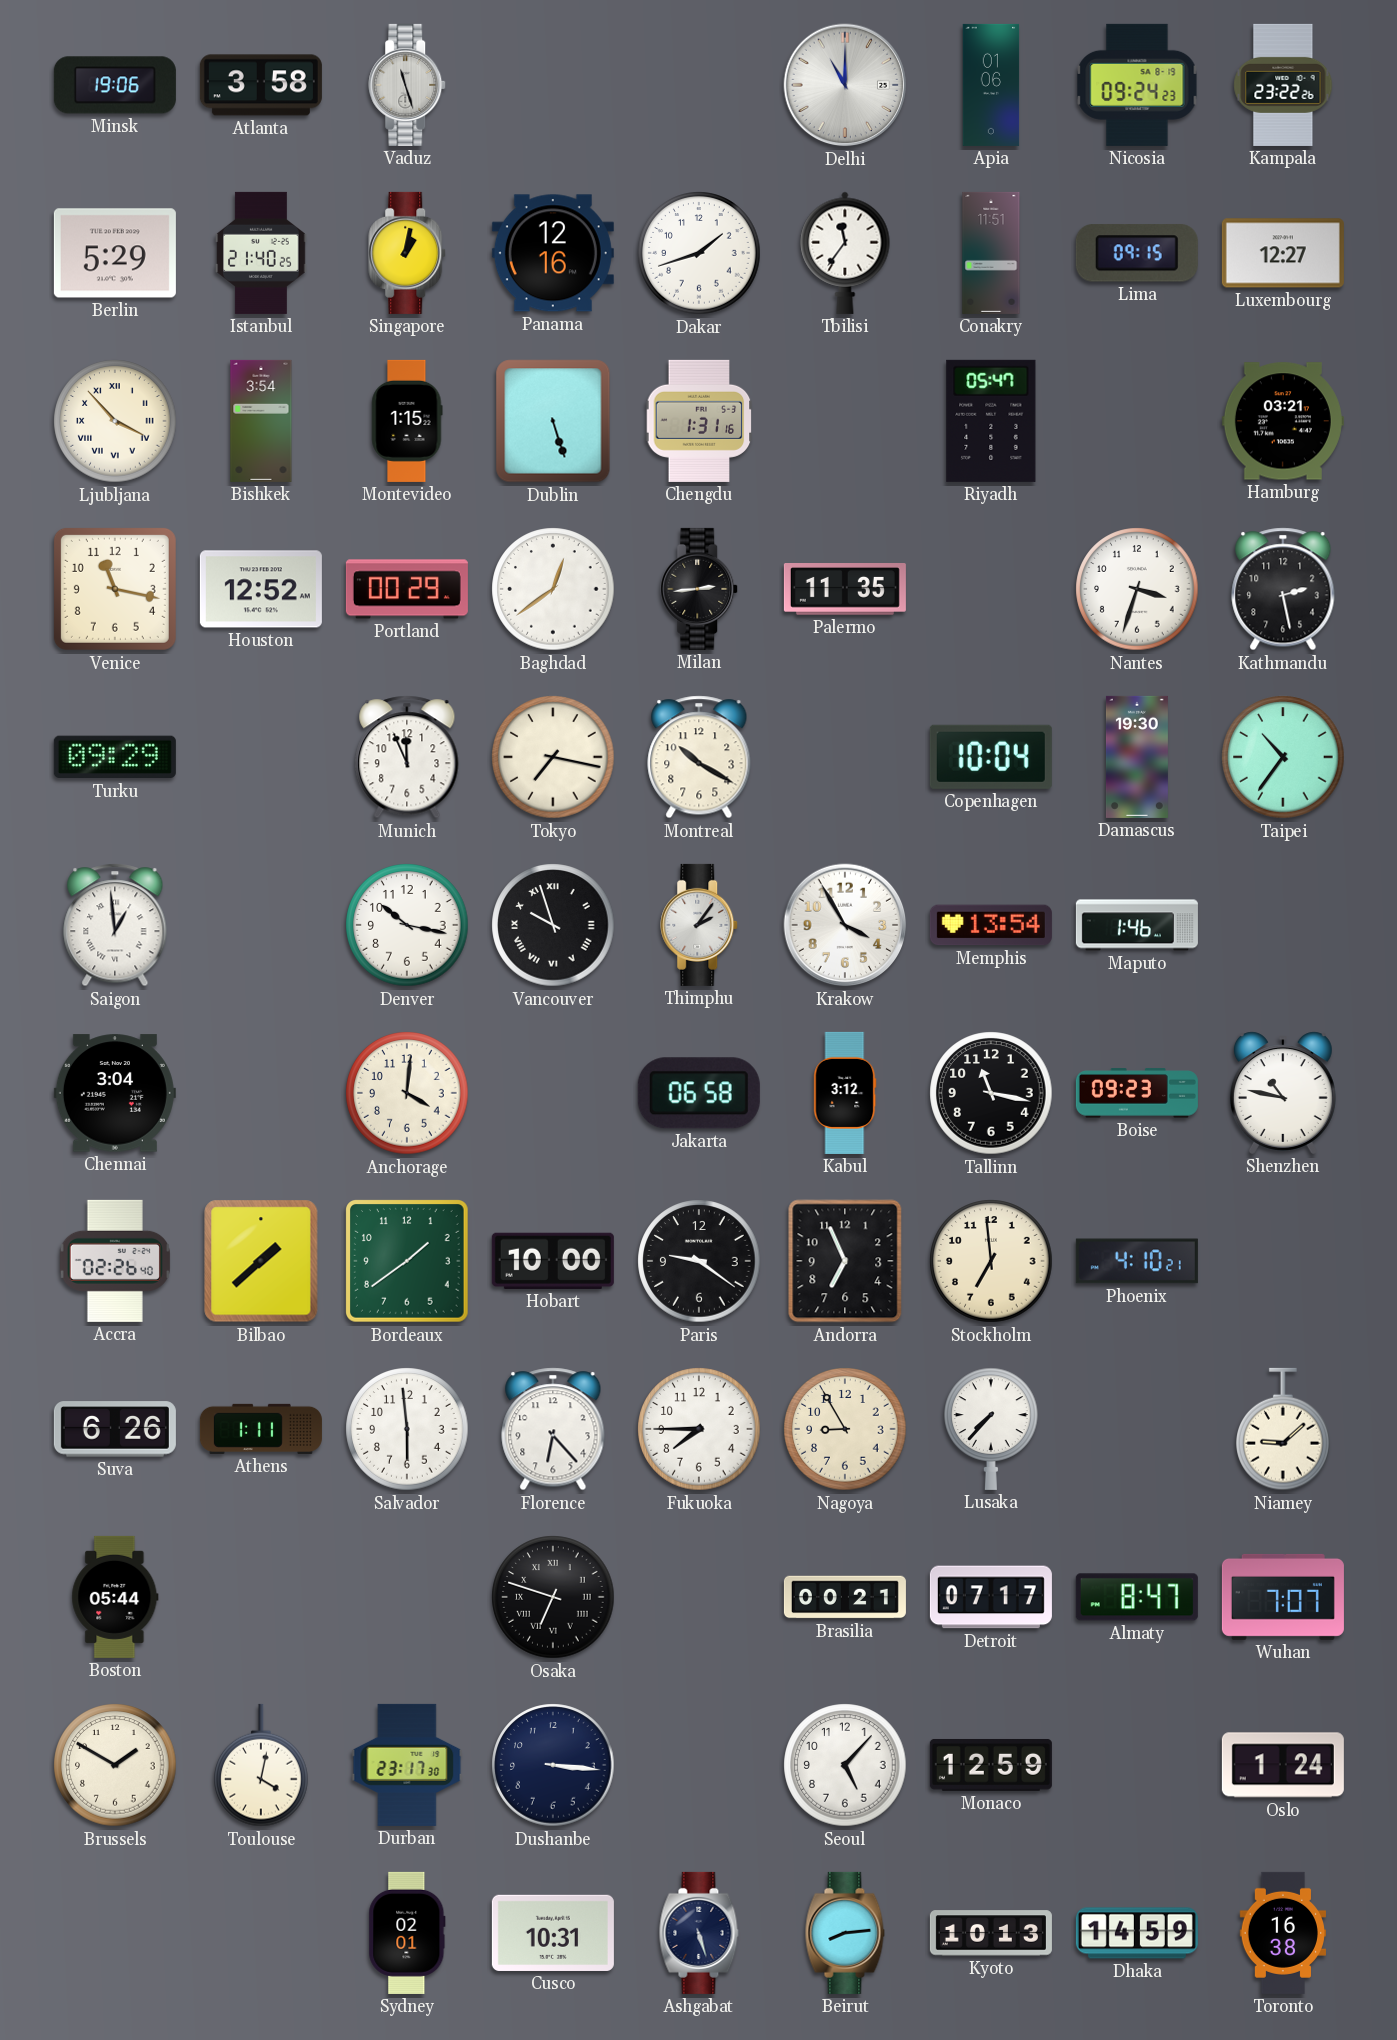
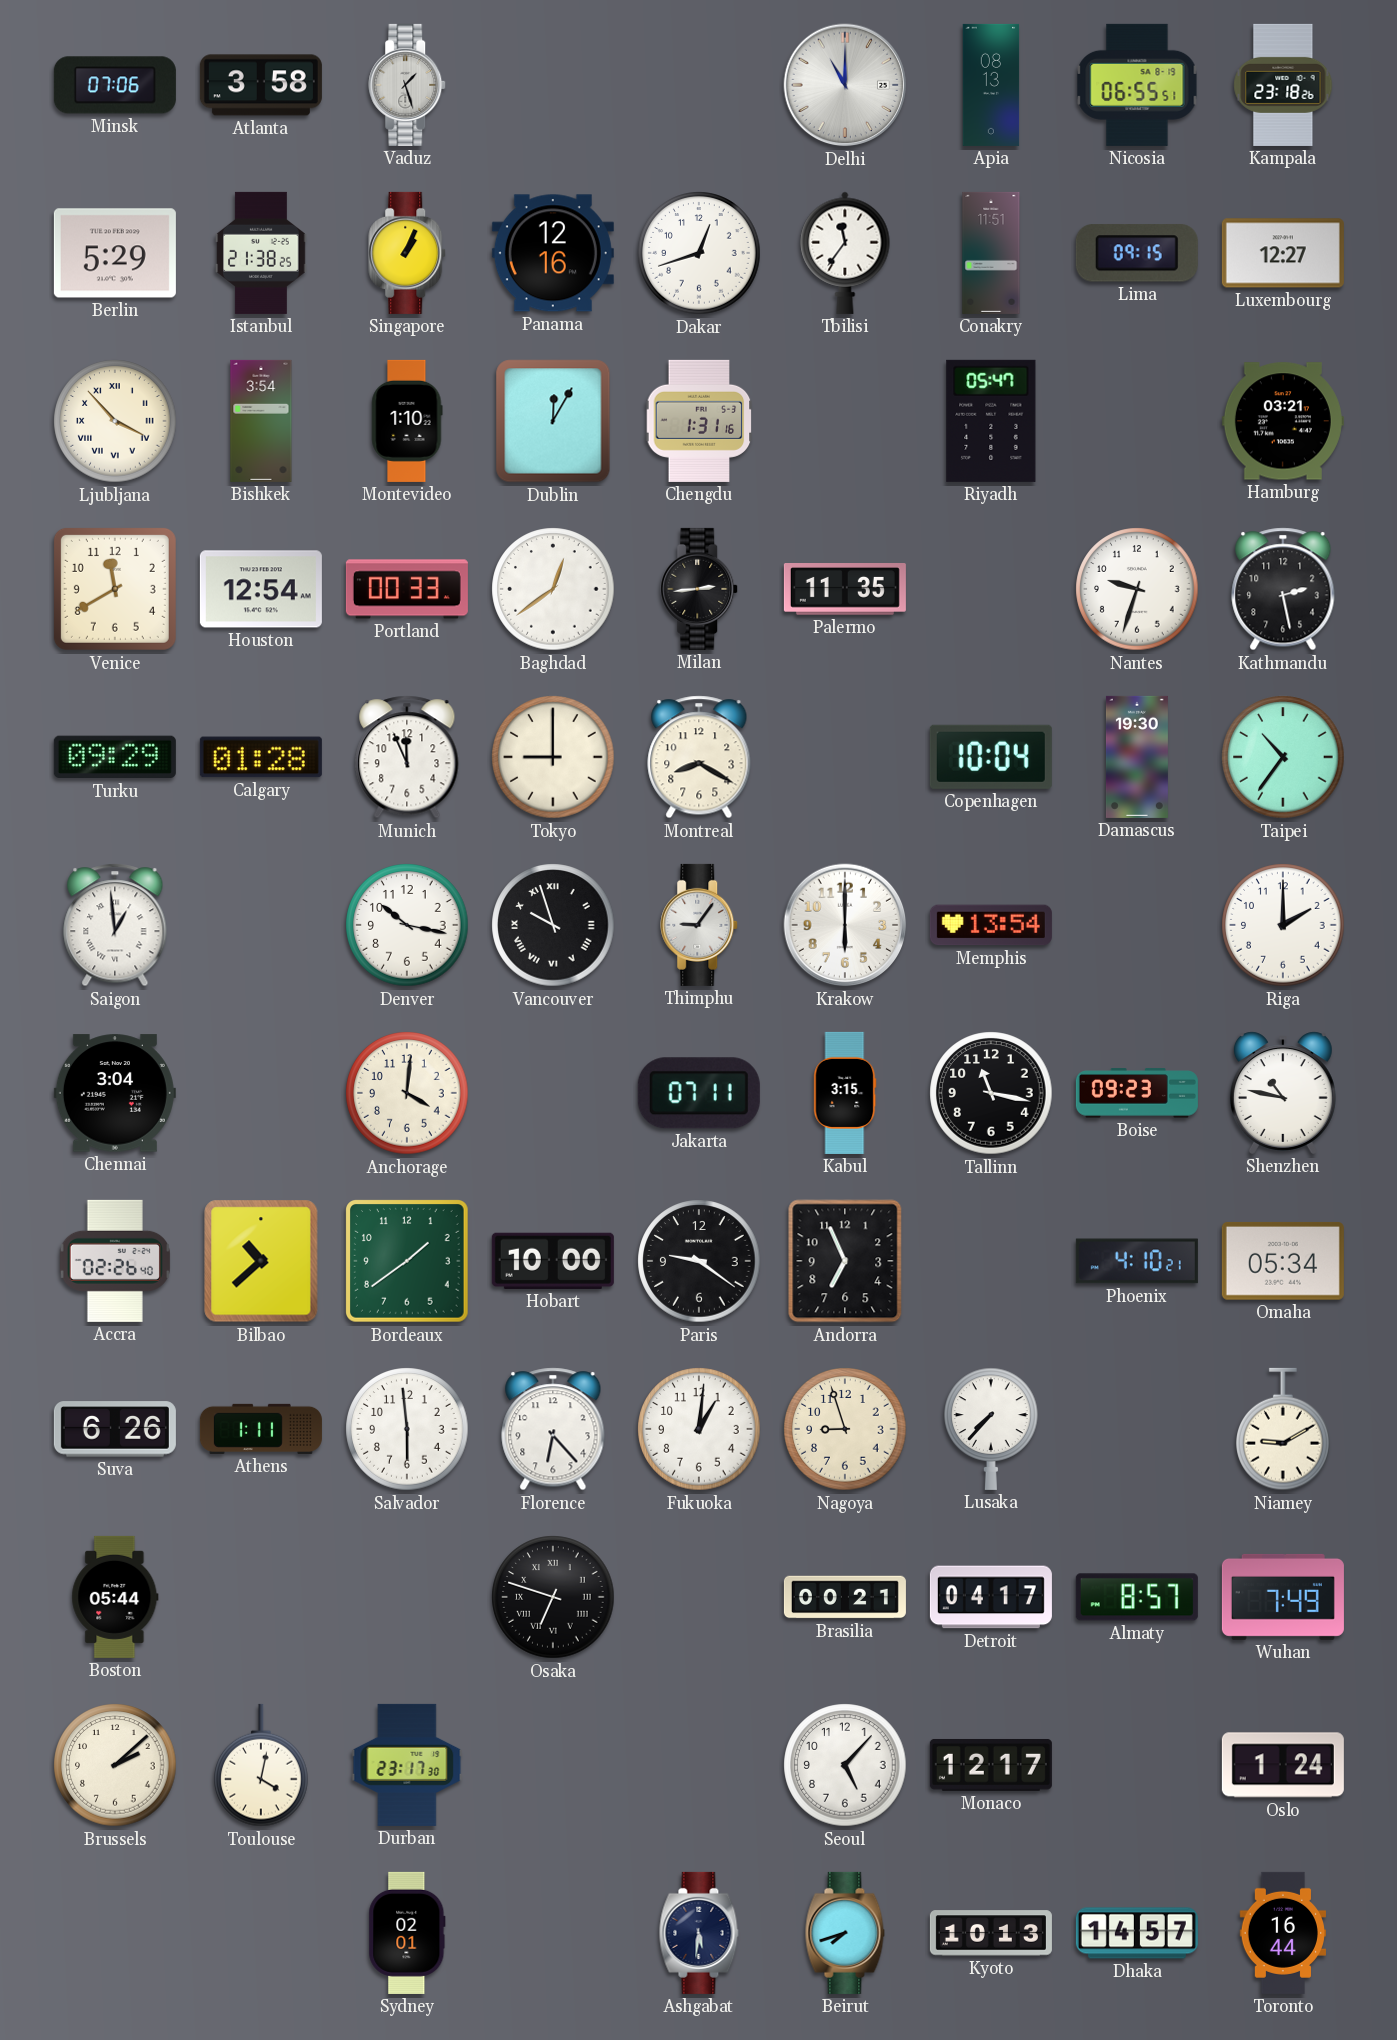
Minsk: 19:06 -> 07:06 (115, 85)
Vaduz: 11:27 -> 1:27 (408, 85)
Apia: 01:06 -> 08:13 (991, 85)
Nicosia: 09:24 -> 06:55 (1137, 85)
Kampala: 23:22 -> 23:18 (1283, 85)
Istanbul: 21:40 -> 21:38 (261, 253)
Singapore: 1:02 -> 1:04 (408, 253)
Dakar: 1:42 -> 12:42 (699, 253)
Montevideo: 1:15 -> 1:10 (407, 421)
Dublin: 5:27 -> 12:05 (553, 421)
Venice: 11:17 -> 11:40 (115, 589)
Houston: 12:52 -> 12:54 (261, 589)
Portland: 00:29 -> 00:33 (407, 589)
Nantes: 3:33 -> 9:33 (1137, 589)
Calgary: none -> 01:28 (261, 757)
Tokyo: 7:17 -> 9:00 (553, 757)
Montreal: 10:20 -> 8:20 (699, 757)
Thimphu: 2:06 -> 9:06 (700, 925)
Krakow: 3:55 -> 6:00 (845, 925)
Maputo: 1:46 -> none (1137, 925)
Riga: none -> 2:00 (1283, 925)
Jakarta: 06:58 -> 07:11 (699, 1093)
Kabul: 3:12 -> 3:15 (845, 1093)
Bilbao: 1:38 -> 10:38 (261, 1261)
Stockholm: 6:59 -> none (991, 1261)
Omaha: none -> 05:34 (1283, 1261)
Fukuoka: 7:45 -> 1:01 (699, 1429)
Nagoya: 8:55 -> 8:57 (845, 1429)
Niamey: 9:08 -> 9:10 (1284, 1429)
Detroit: 07:17 -> 04:17 (991, 1597)
Almaty: 8:47 -> 8:57 (1137, 1597)
Wuhan: 7:07 -> 7:49 (1283, 1597)
Brussels: 1:50 -> 2:08 (115, 1765)
Dushanbe: 3:16 -> none (553, 1765)
Monaco: 12:59 -> 12:17 (991, 1765)
Cusco: 10:31 -> none (553, 1933)
Ashgabat: 5:27 -> 5:31 (699, 1933)
Beirut: 8:14 -> 7:42 (845, 1933)
Dhaka: 14:59 -> 14:57 (1137, 1933)
Toronto: 16:38 -> 16:44 (1282, 1933)
